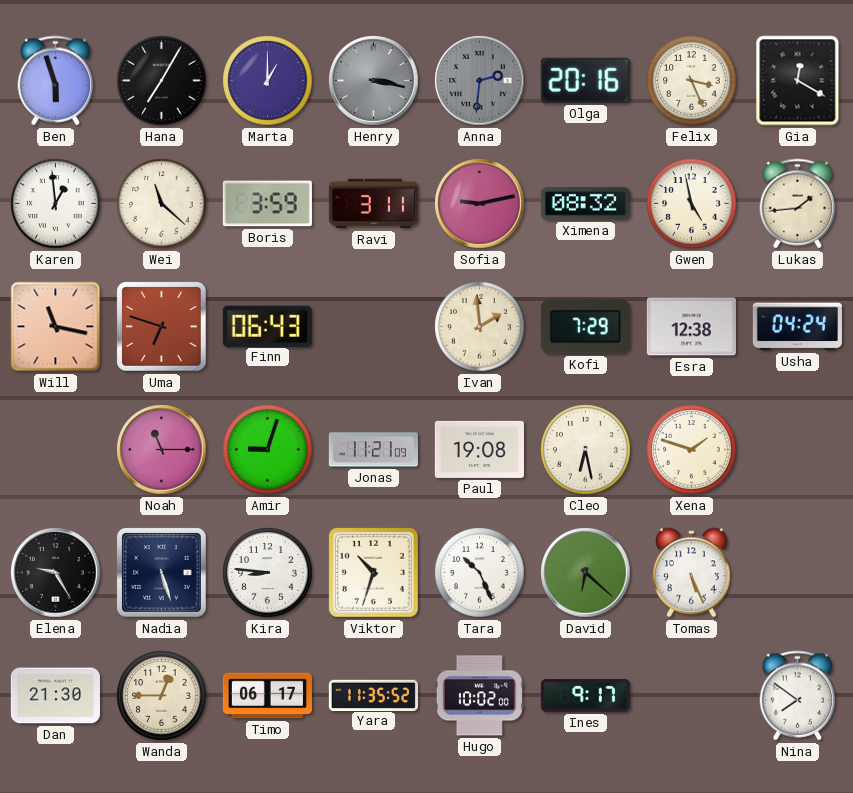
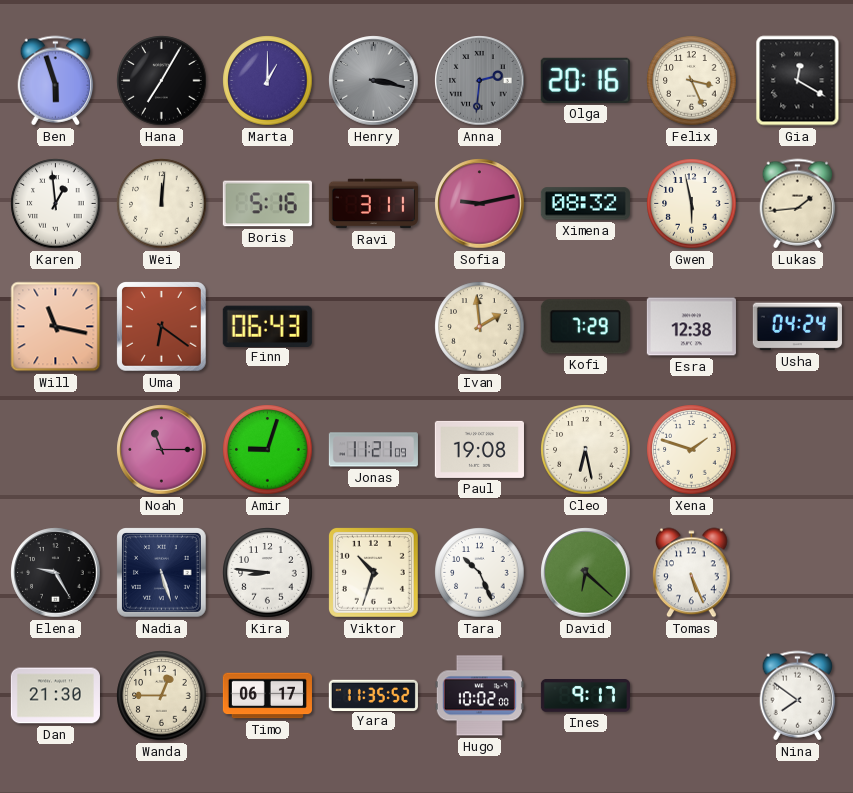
Wei: 11:22 -> 12:01 (162, 204)
Boris: 3:59 -> 5:16 (267, 204)
Gwen: 4:58 -> 5:58 (692, 204)
Uma: 6:48 -> 6:21 (162, 327)
